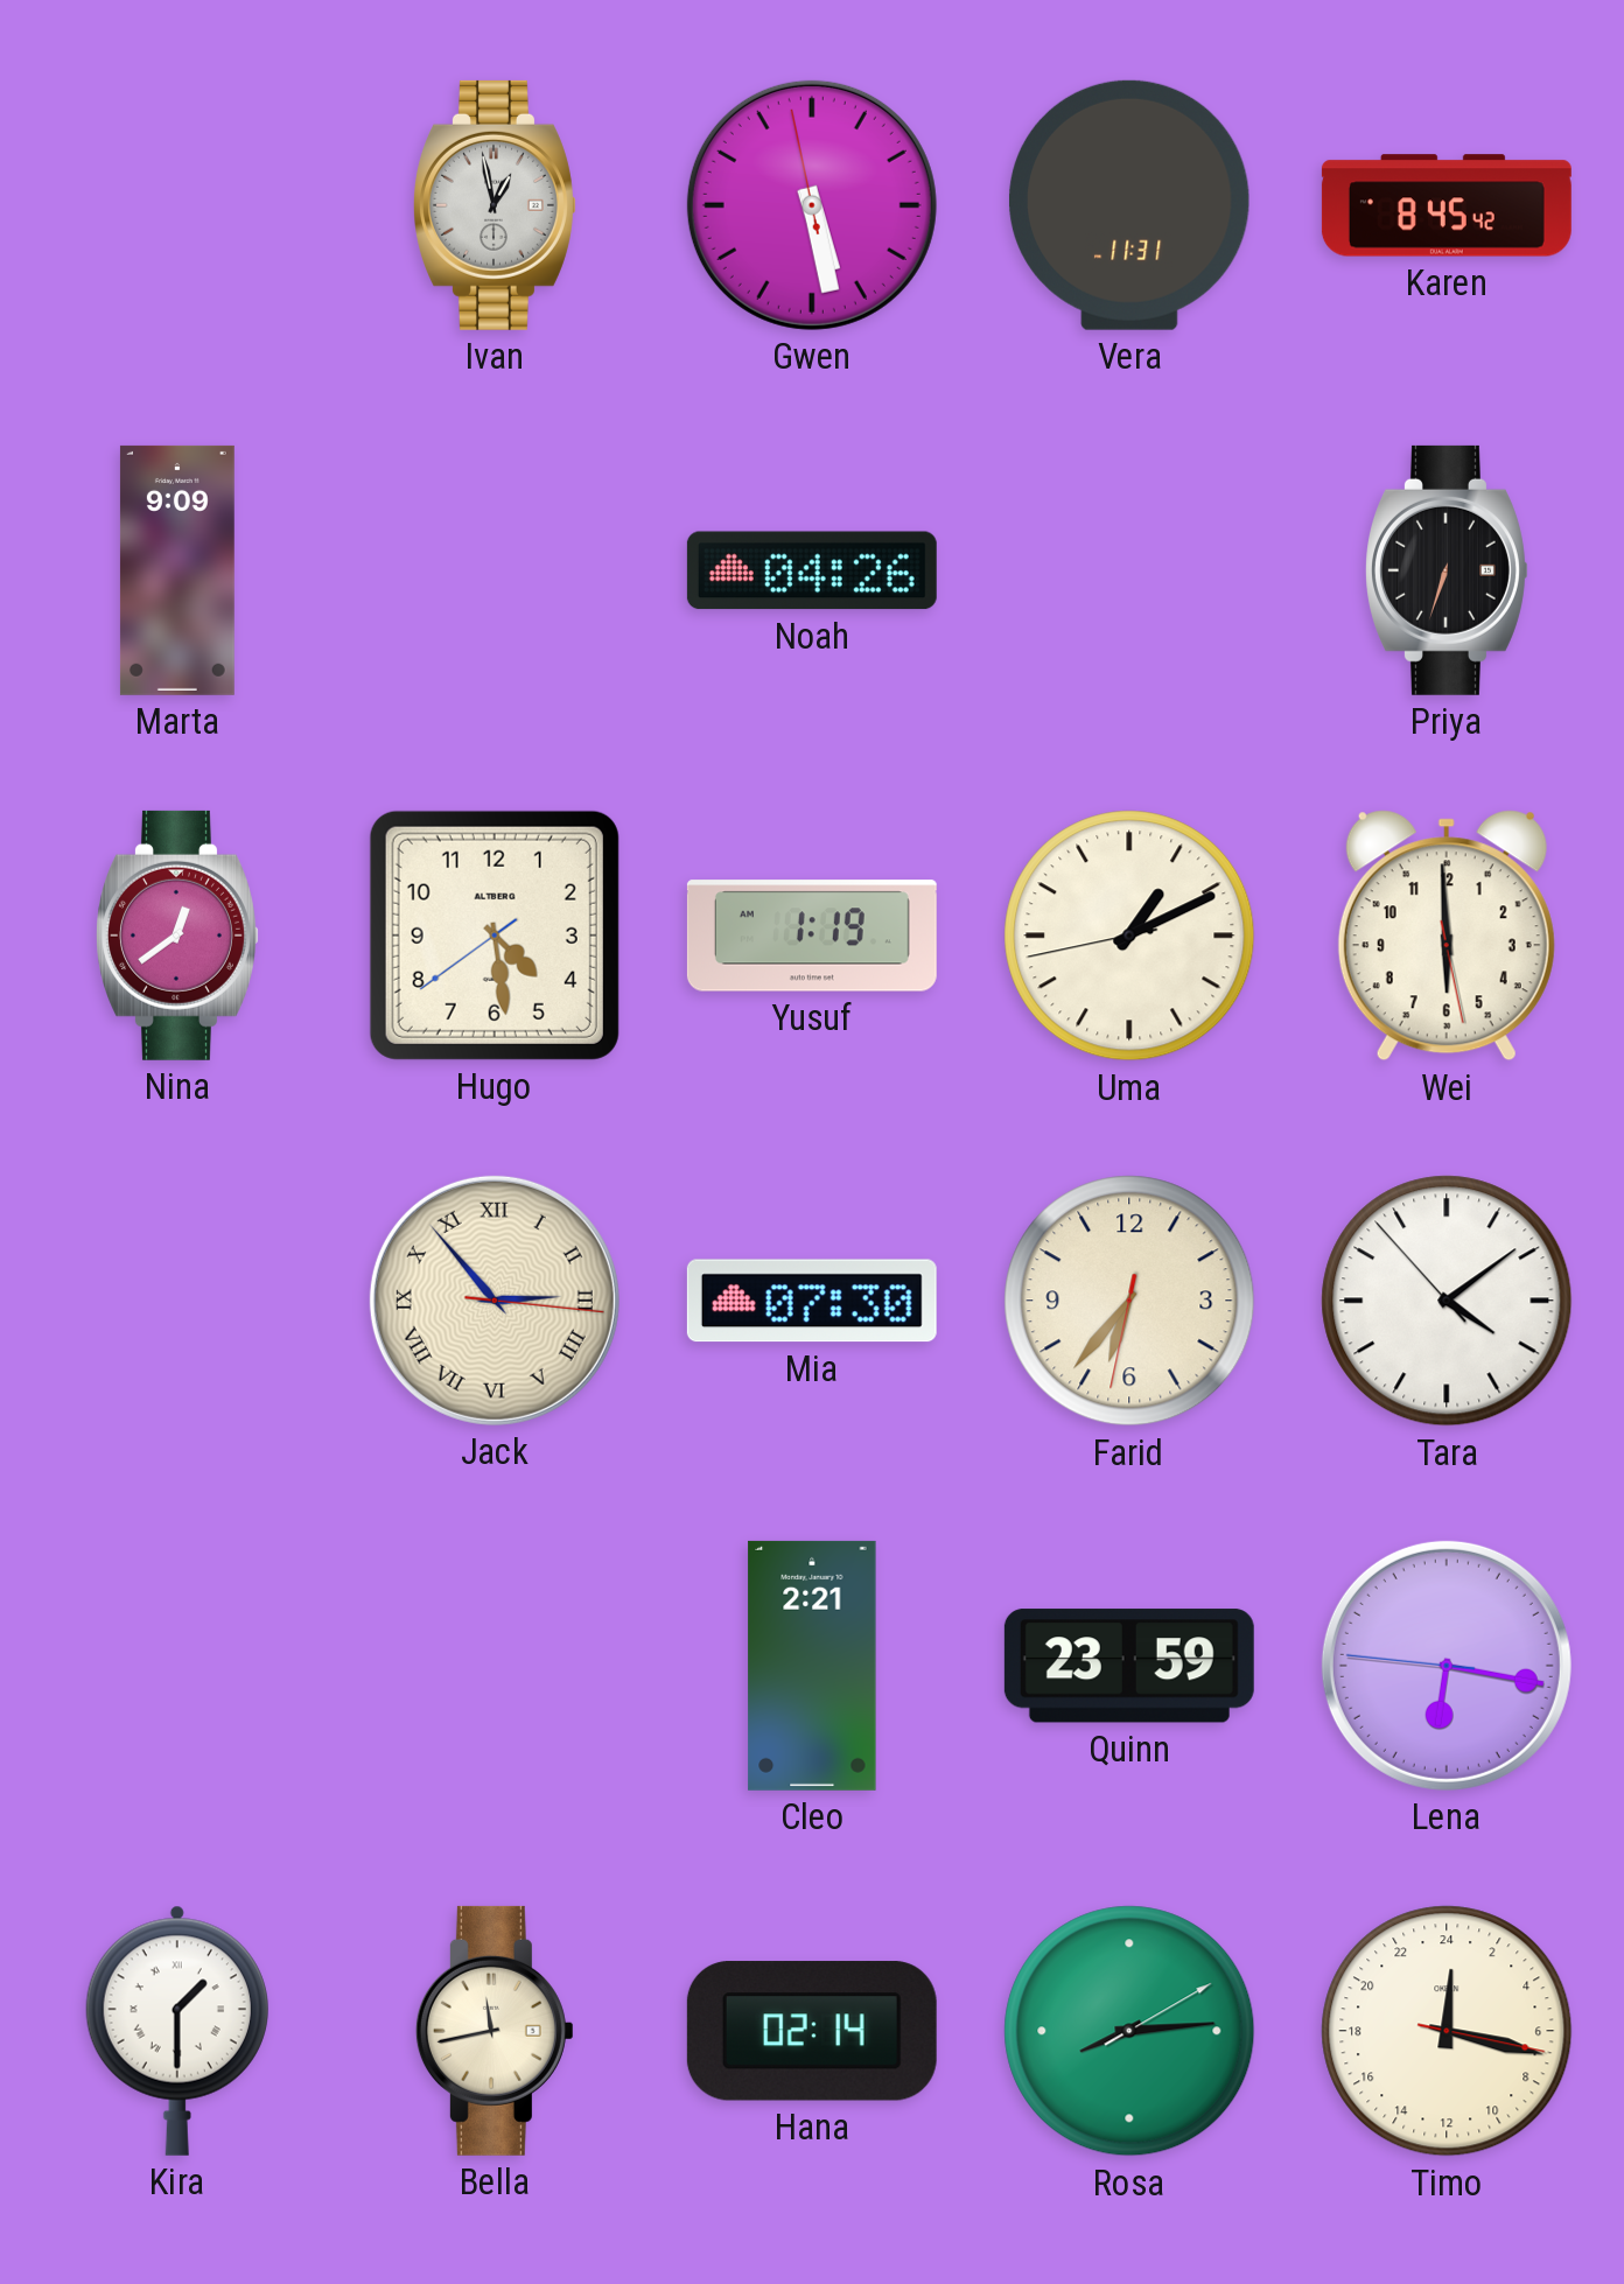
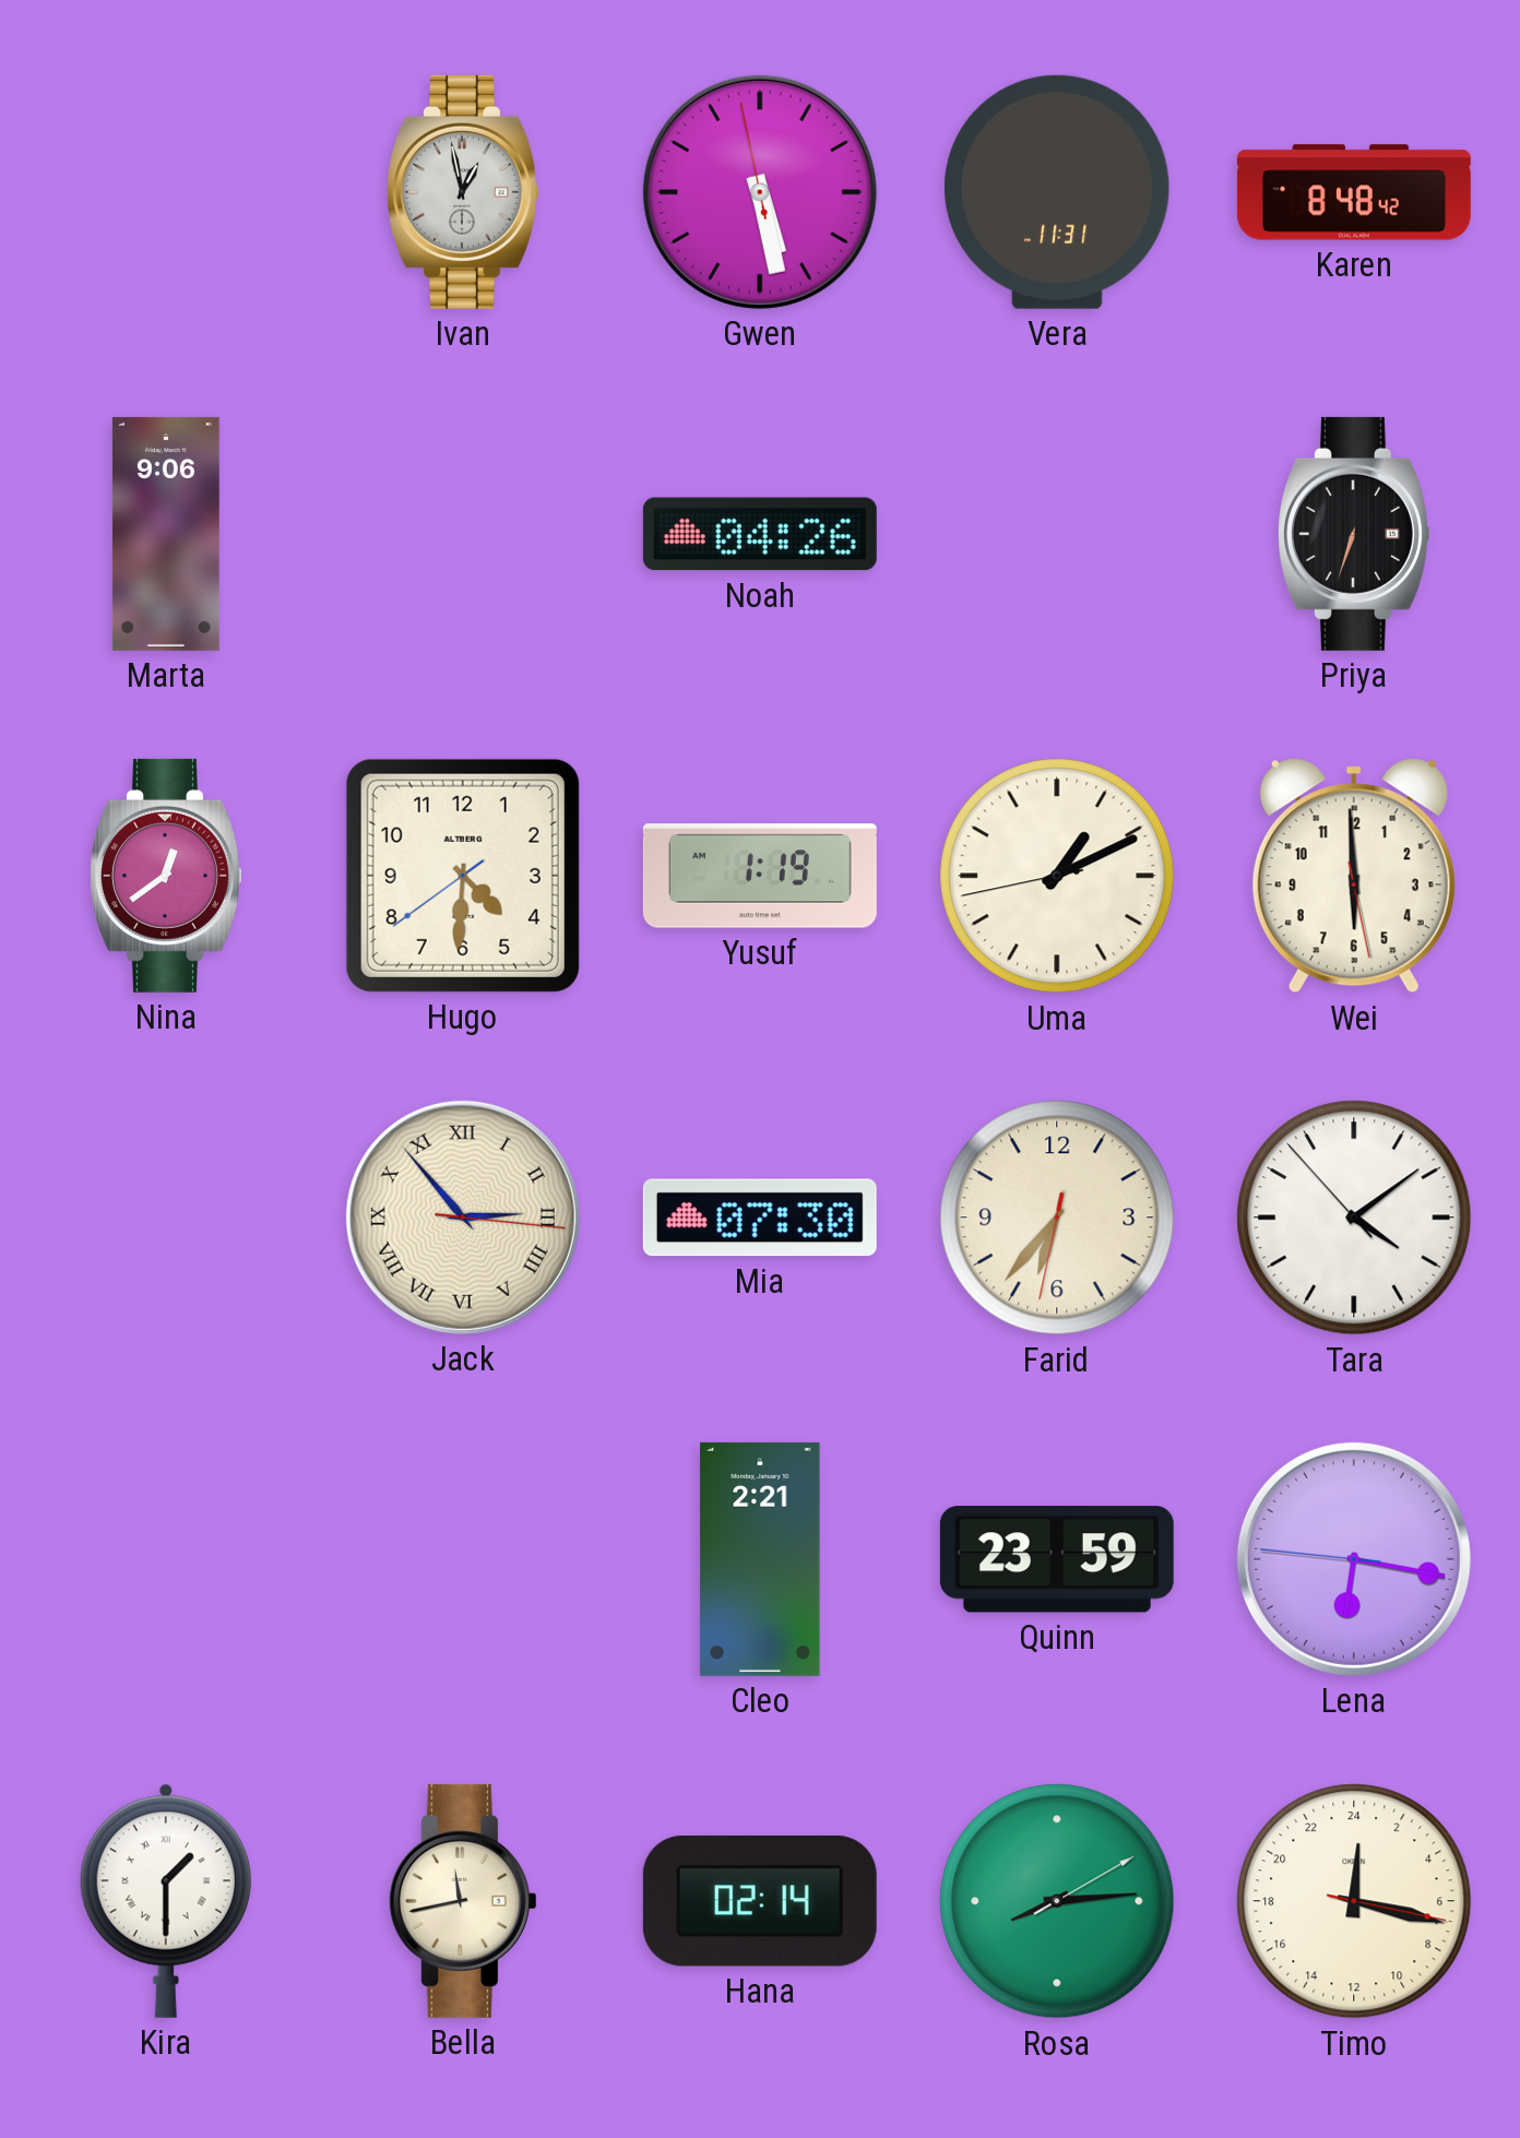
Karen: 8:45 -> 8:48 (1354, 192)
Marta: 9:09 -> 9:06 (166, 534)
Hugo: 4:28 -> 4:30 (463, 876)
